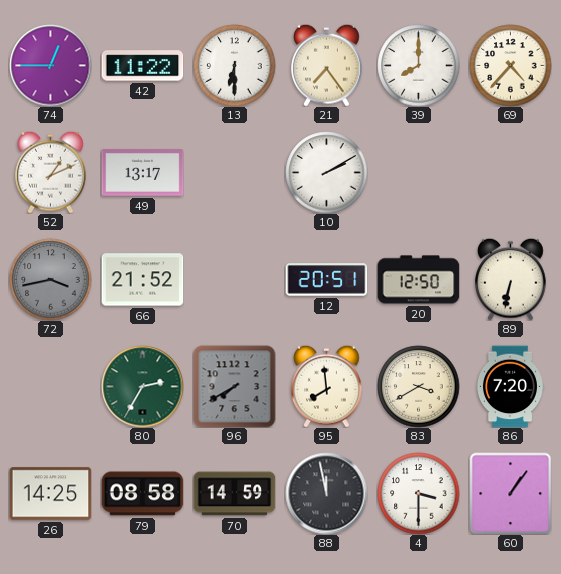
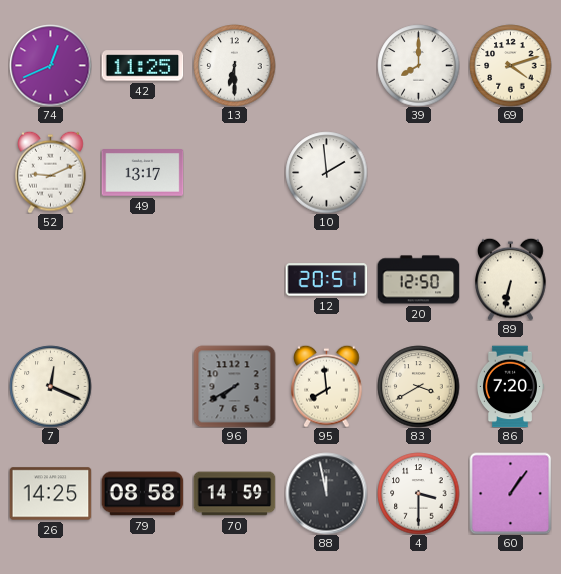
74: 12:45 -> 12:41 (50, 65)
42: 11:22 -> 11:25 (142, 66)
21: 7:24 -> none (327, 65)
69: 4:37 -> 4:12 (510, 65)
52: 1:11 -> 9:11 (51, 172)
10: 2:10 -> 1:59 (326, 172)
72: 3:43 -> none (50, 279)
66: 21:52 -> none (142, 280)
7: none -> 12:19 (50, 386)
80: 2:35 -> none (142, 386)
